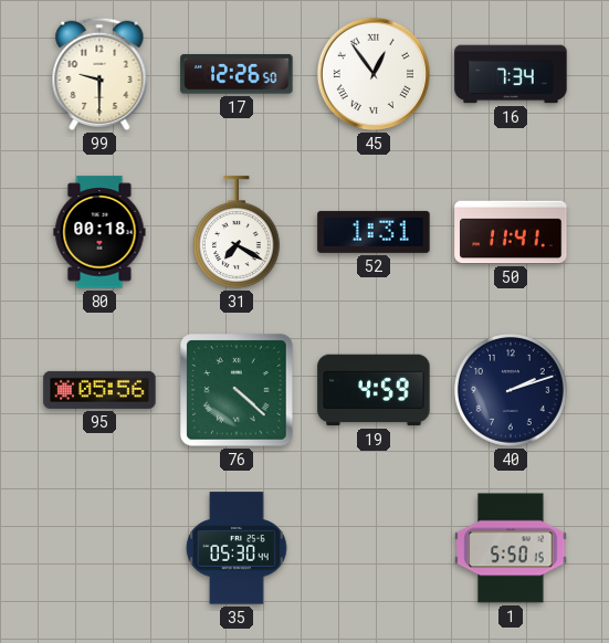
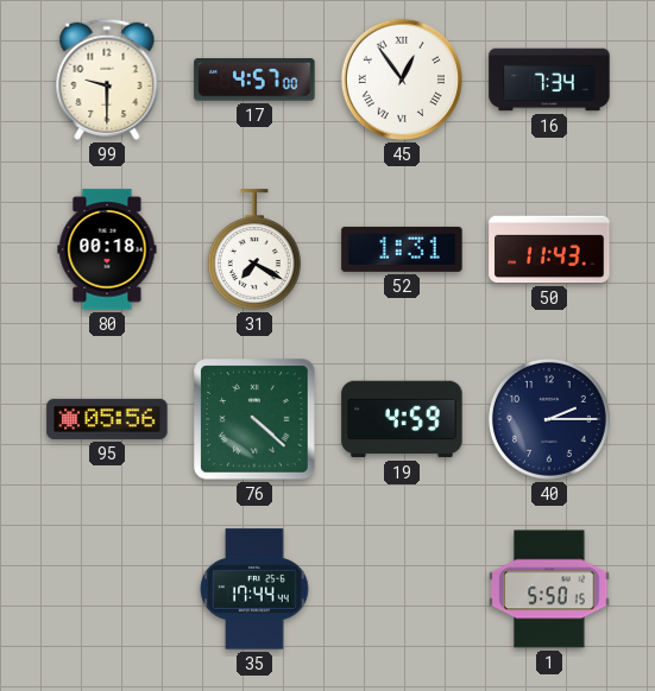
17: 12:26 -> 4:57 (254, 80)
50: 11:41 -> 11:43 (549, 249)
40: 2:12 -> 2:15 (549, 419)
35: 05:30 -> 17:44 (254, 589)
